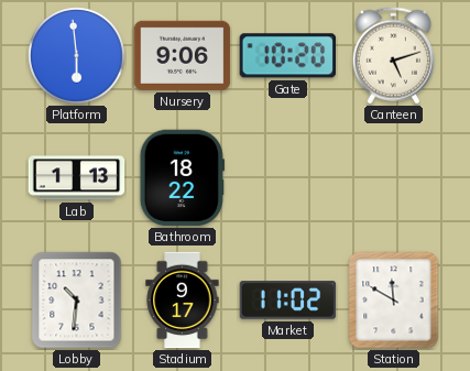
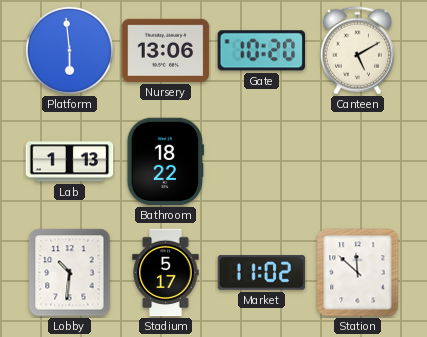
Nursery: 9:06 -> 13:06 (166, 50)
Canteen: 5:12 -> 5:10 (357, 51)
Stadium: 9:17 -> 5:17 (166, 273)
Station: 11:50 -> 11:52 (358, 273)
